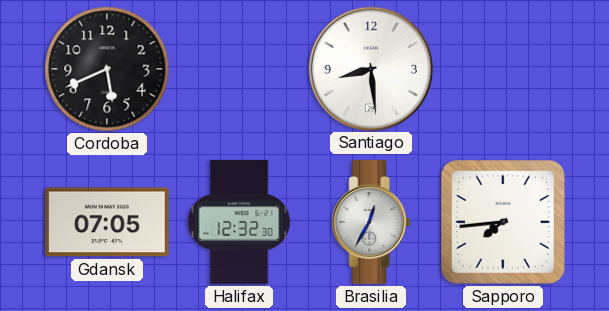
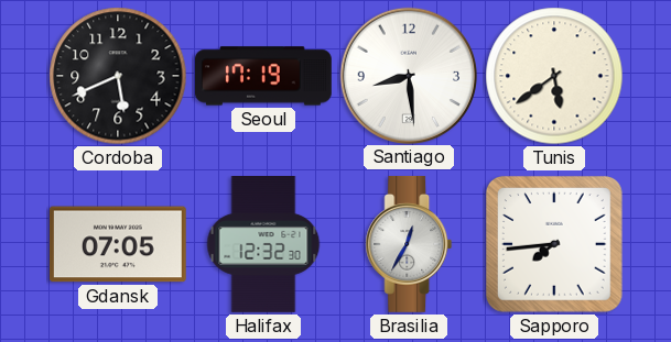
Seoul: none -> 17:19 (264, 76)
Tunis: none -> 5:39 (554, 76)
